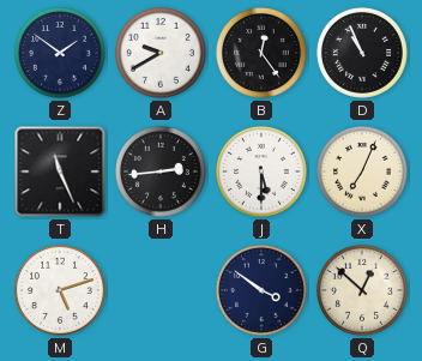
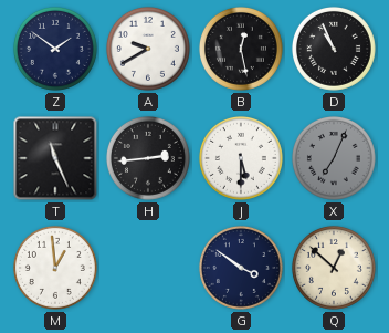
B: 12:24 -> 12:28 (241, 49)
X dial: cream -> grey (334, 158)
M: 5:12 -> 12:59 (55, 268)
